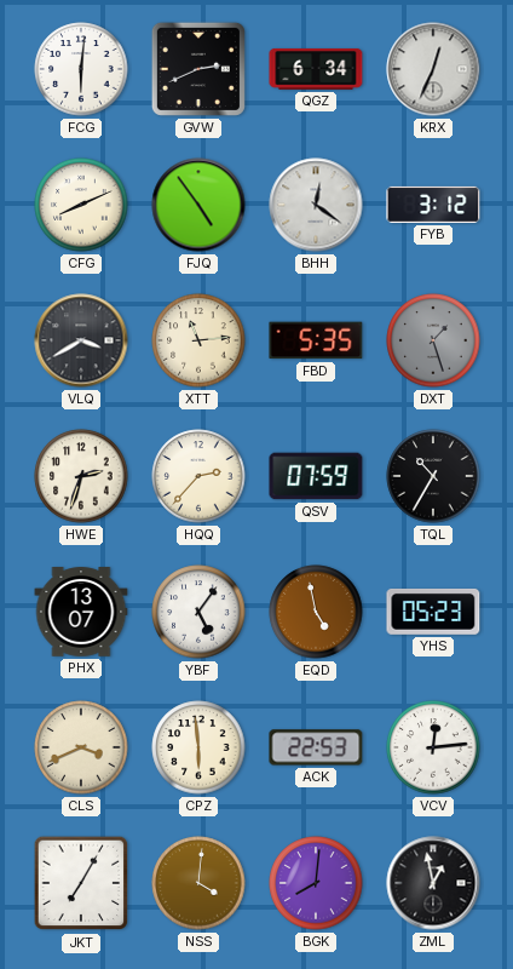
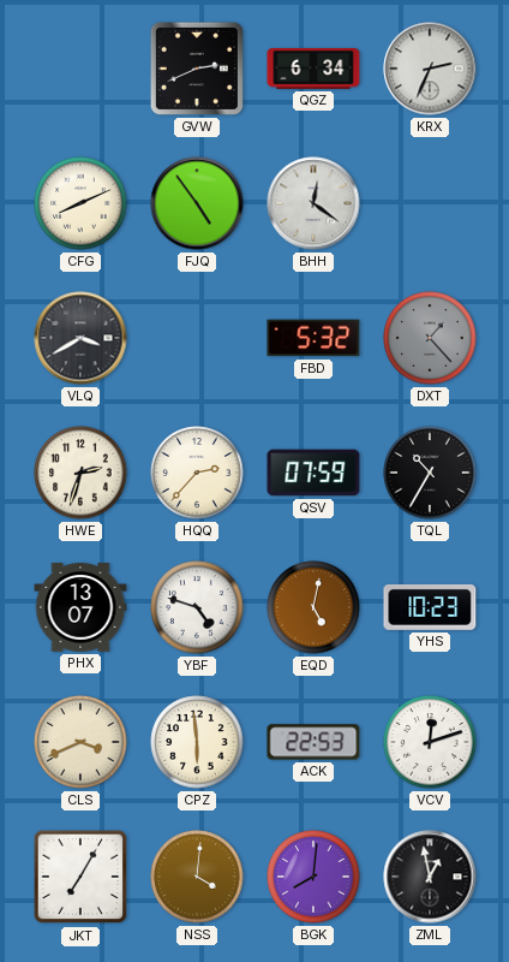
FCG: 6:01 -> none (81, 69)
KRX: 12:34 -> 2:34 (430, 69)
FYB: 3:12 -> none (433, 205)
XTT: 11:14 -> none (198, 340)
FBD: 5:35 -> 5:32 (313, 338)
DXT: 1:27 -> 1:23 (430, 338)
YBF: 5:06 -> 4:48 (197, 607)
EQD: 4:58 -> 5:02 (313, 607)
YHS: 05:23 -> 10:23 (430, 607)
VCV: 12:14 -> 12:12 (430, 742)
